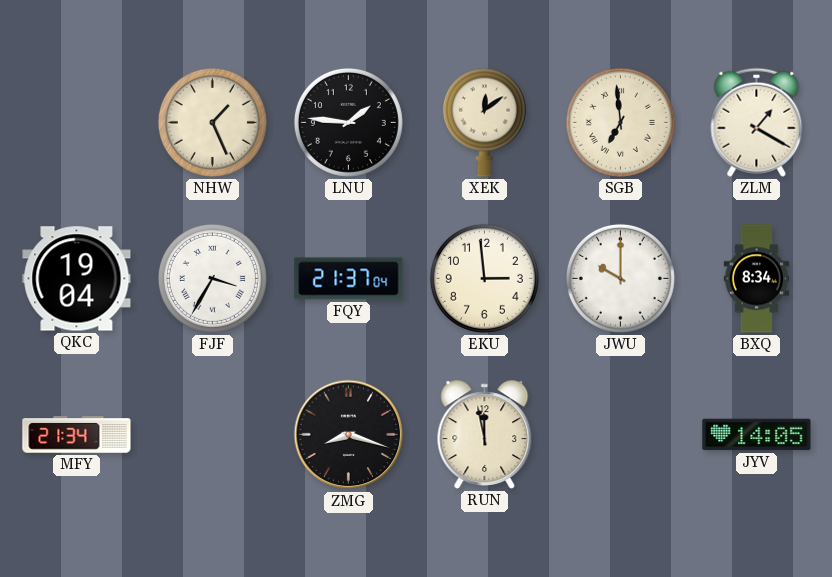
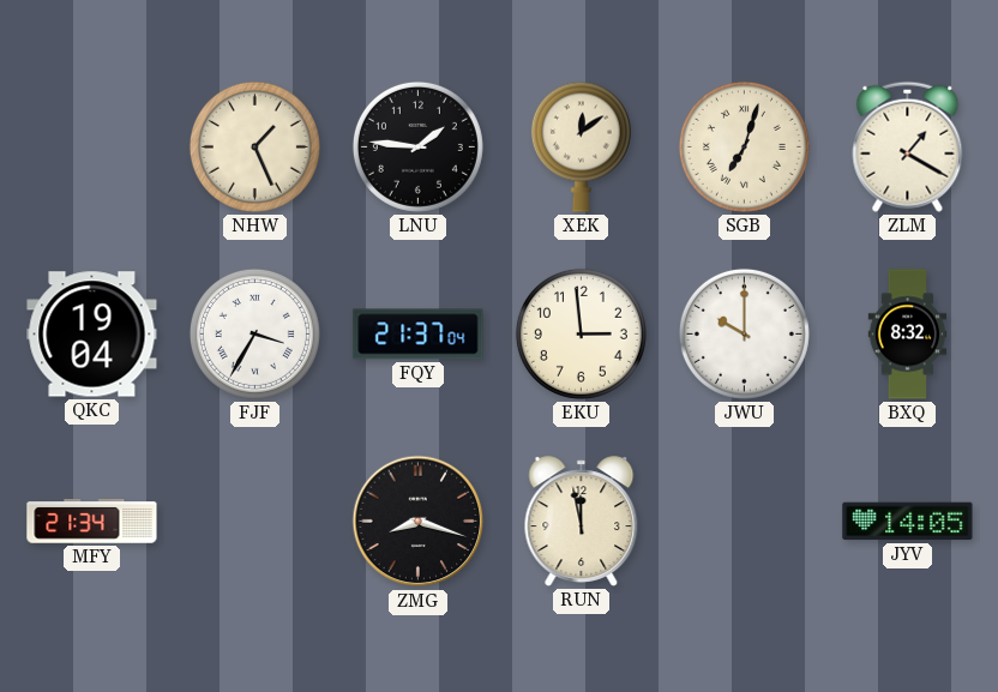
SGB: 6:59 -> 7:03 (744, 146)
BXQ: 8:34 -> 8:32 (908, 335)
